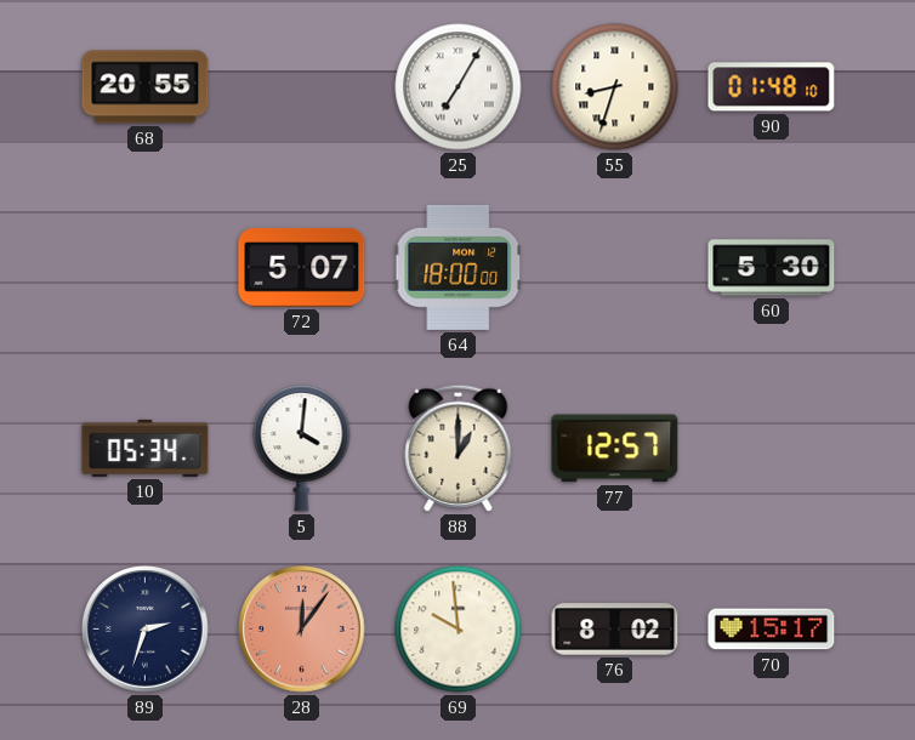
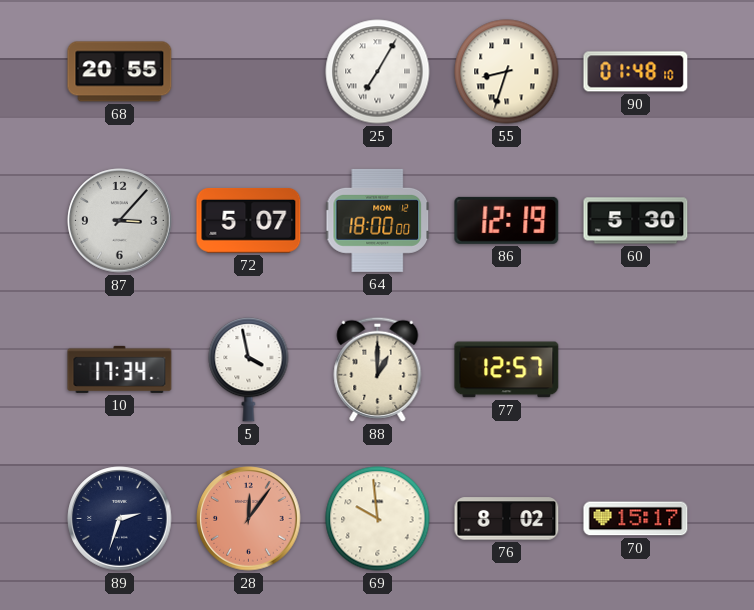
87: none -> 3:07 (120, 221)
86: none -> 12:19 (507, 220)
10: 05:34 -> 17:34 (120, 369)
5: 4:01 -> 3:58 (249, 370)
